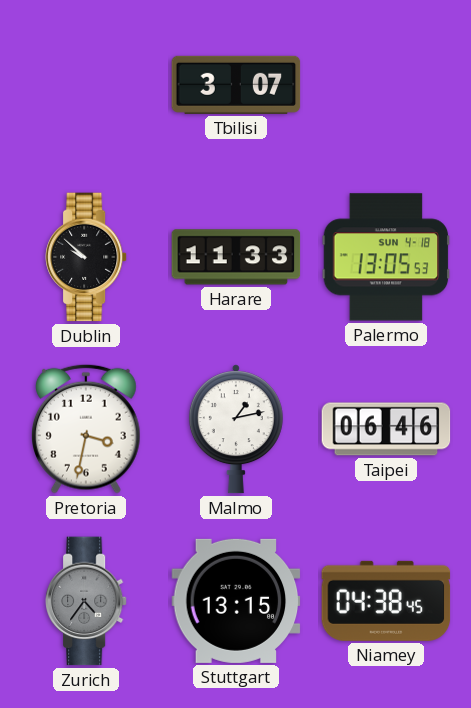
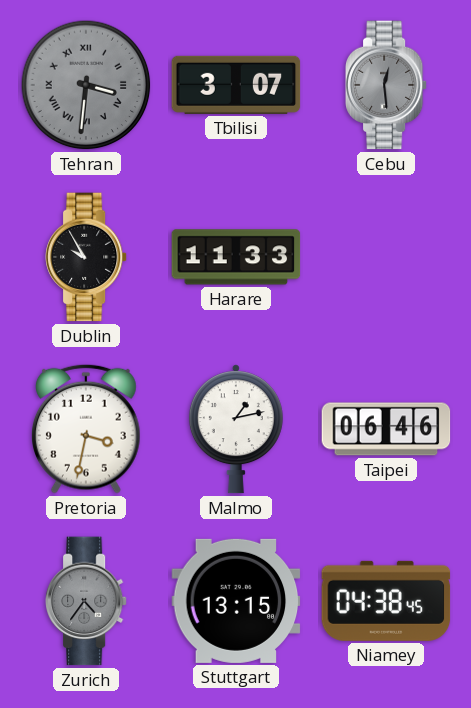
Tehran: none -> 3:31 (86, 85)
Cebu: none -> 12:29 (387, 85)
Dublin: 9:52 -> 9:55 (87, 257)
Palermo: 13:05 -> none (386, 257)
